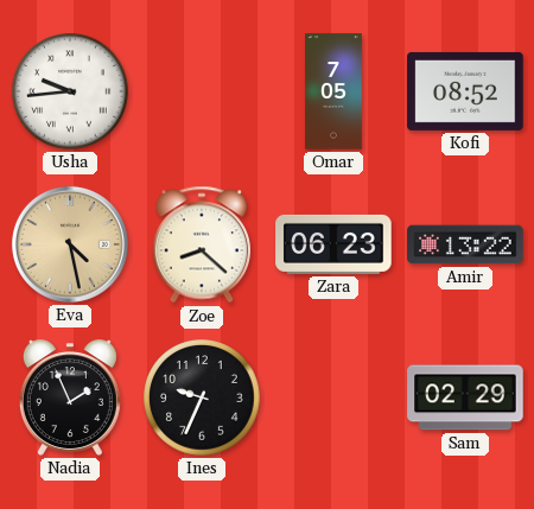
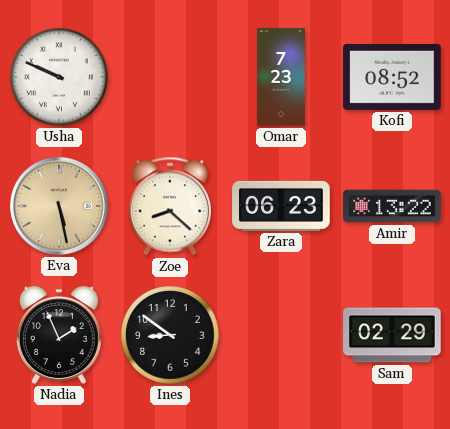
Usha: 9:44 -> 9:49 (59, 77)
Omar: 7:05 -> 7:23 (281, 77)
Eva: 4:28 -> 5:28 (59, 206)
Ines: 9:34 -> 8:51 (170, 335)
